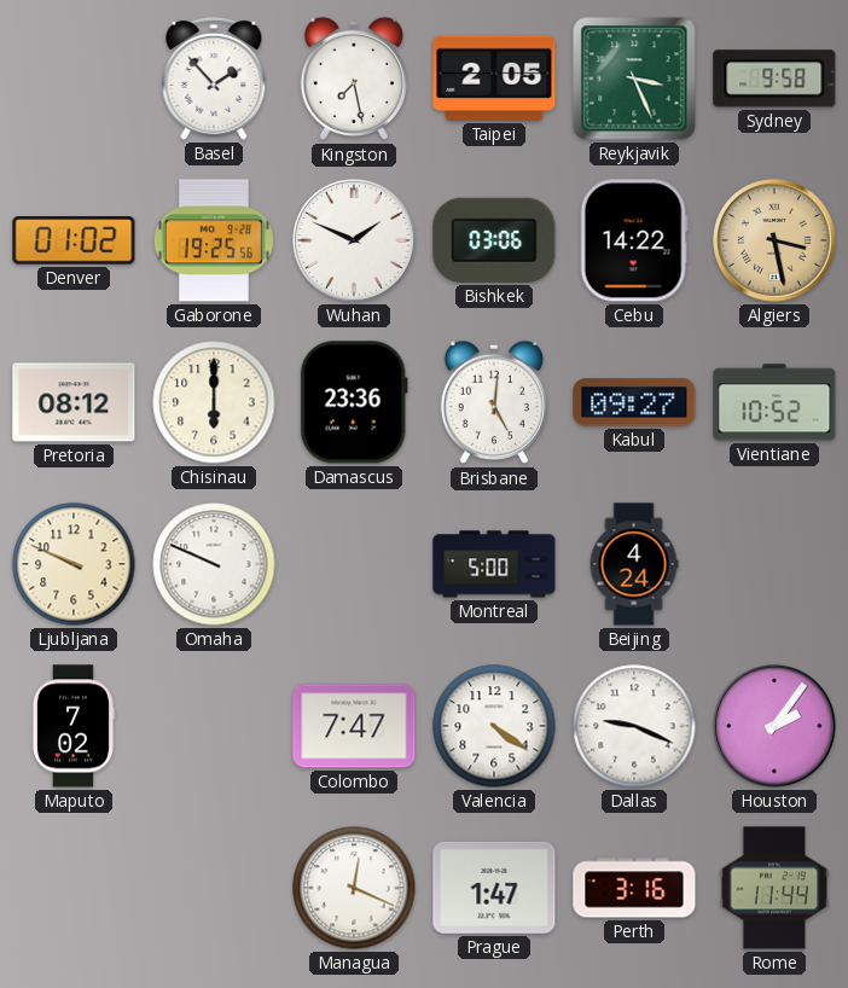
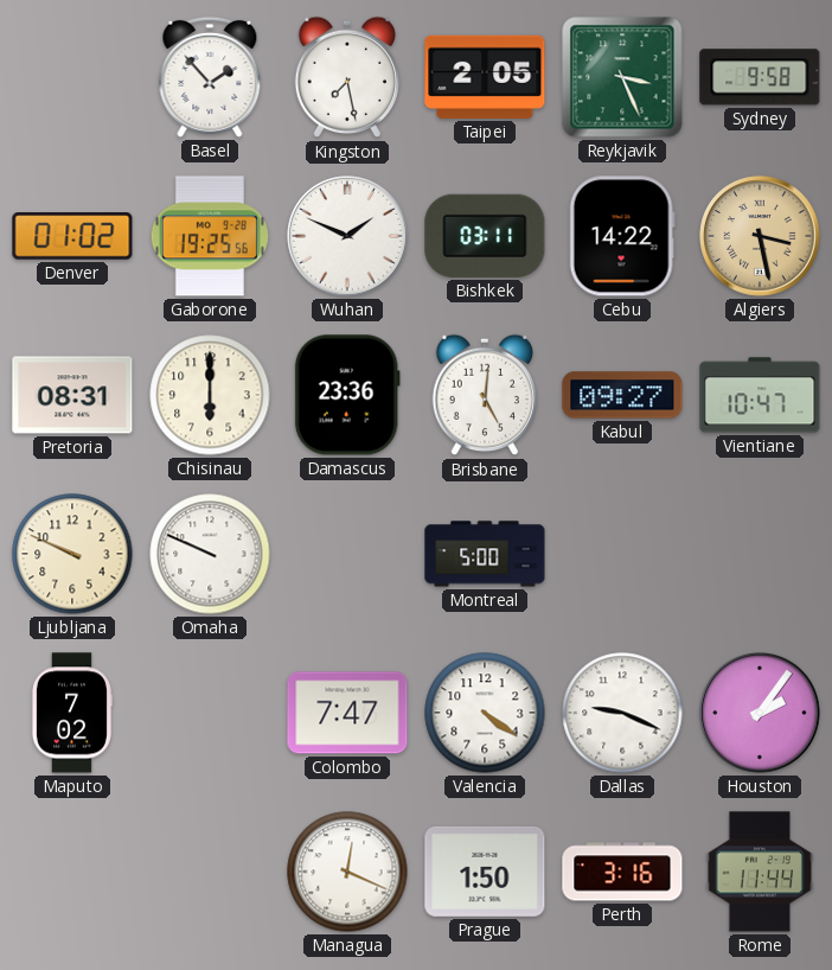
Bishkek: 03:06 -> 03:11 (485, 236)
Pretoria: 08:12 -> 08:31 (72, 395)
Vientiane: 10:52 -> 10:47 (760, 395)
Beijing: 4:24 -> none (634, 564)
Prague: 1:47 -> 1:50 (485, 872)
